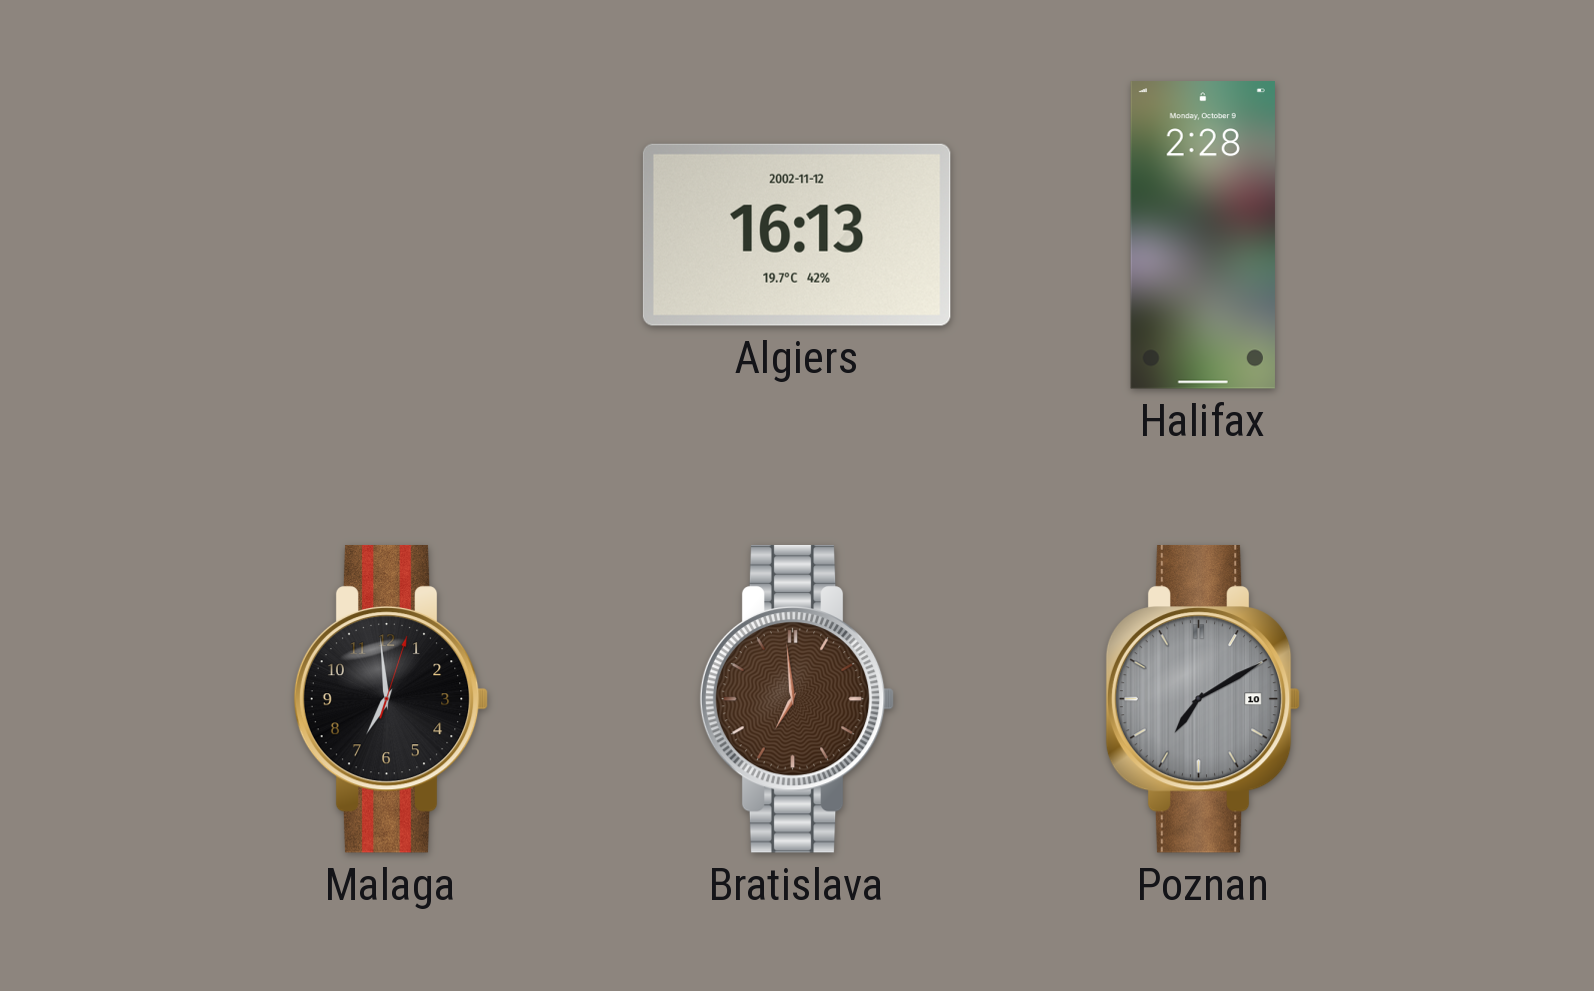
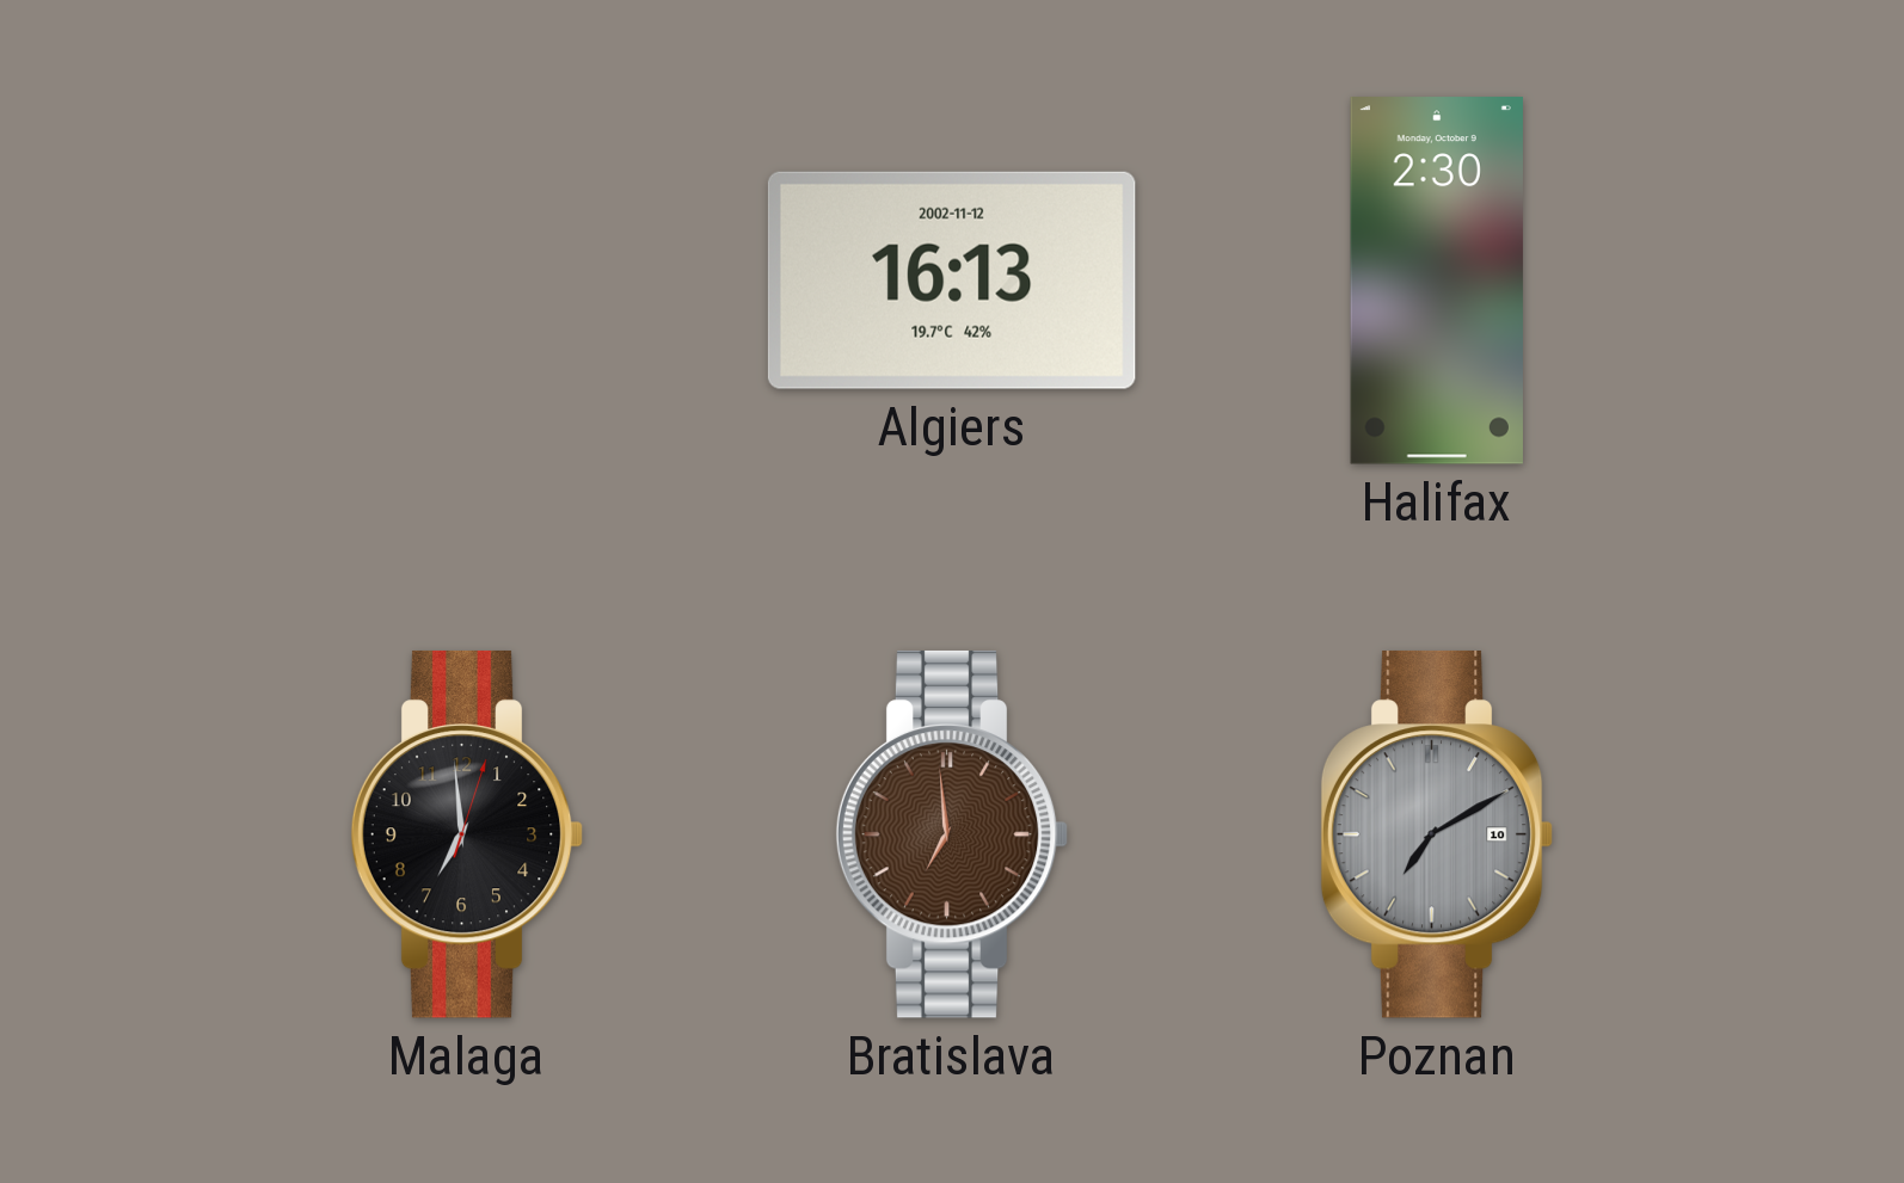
Halifax: 2:28 -> 2:30 (1437, 281)
